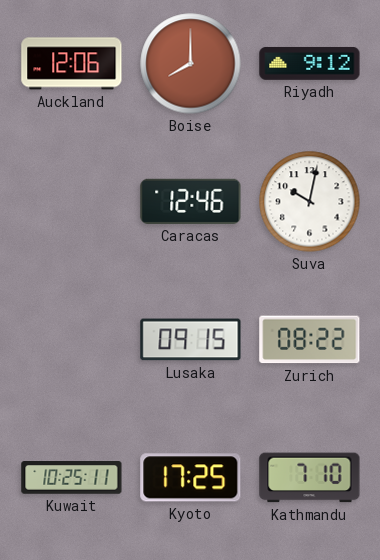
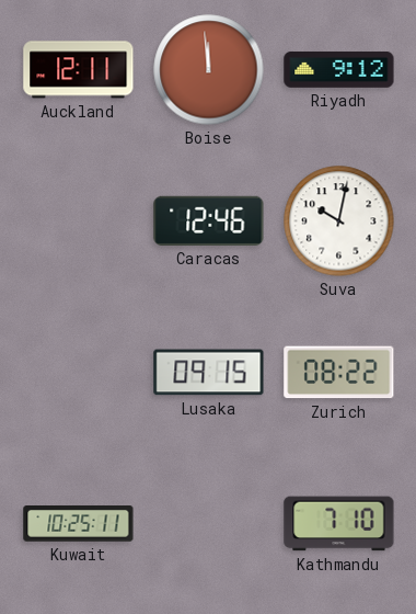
Auckland: 12:06 -> 12:11 (79, 70)
Boise: 8:00 -> 11:59 (209, 70)
Kyoto: 17:25 -> none (191, 478)
